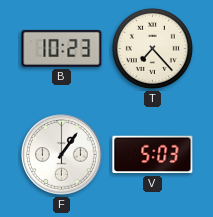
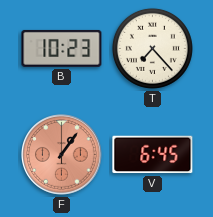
F dial: white -> salmon (62, 155)
V: 5:03 -> 6:45 (153, 155)
